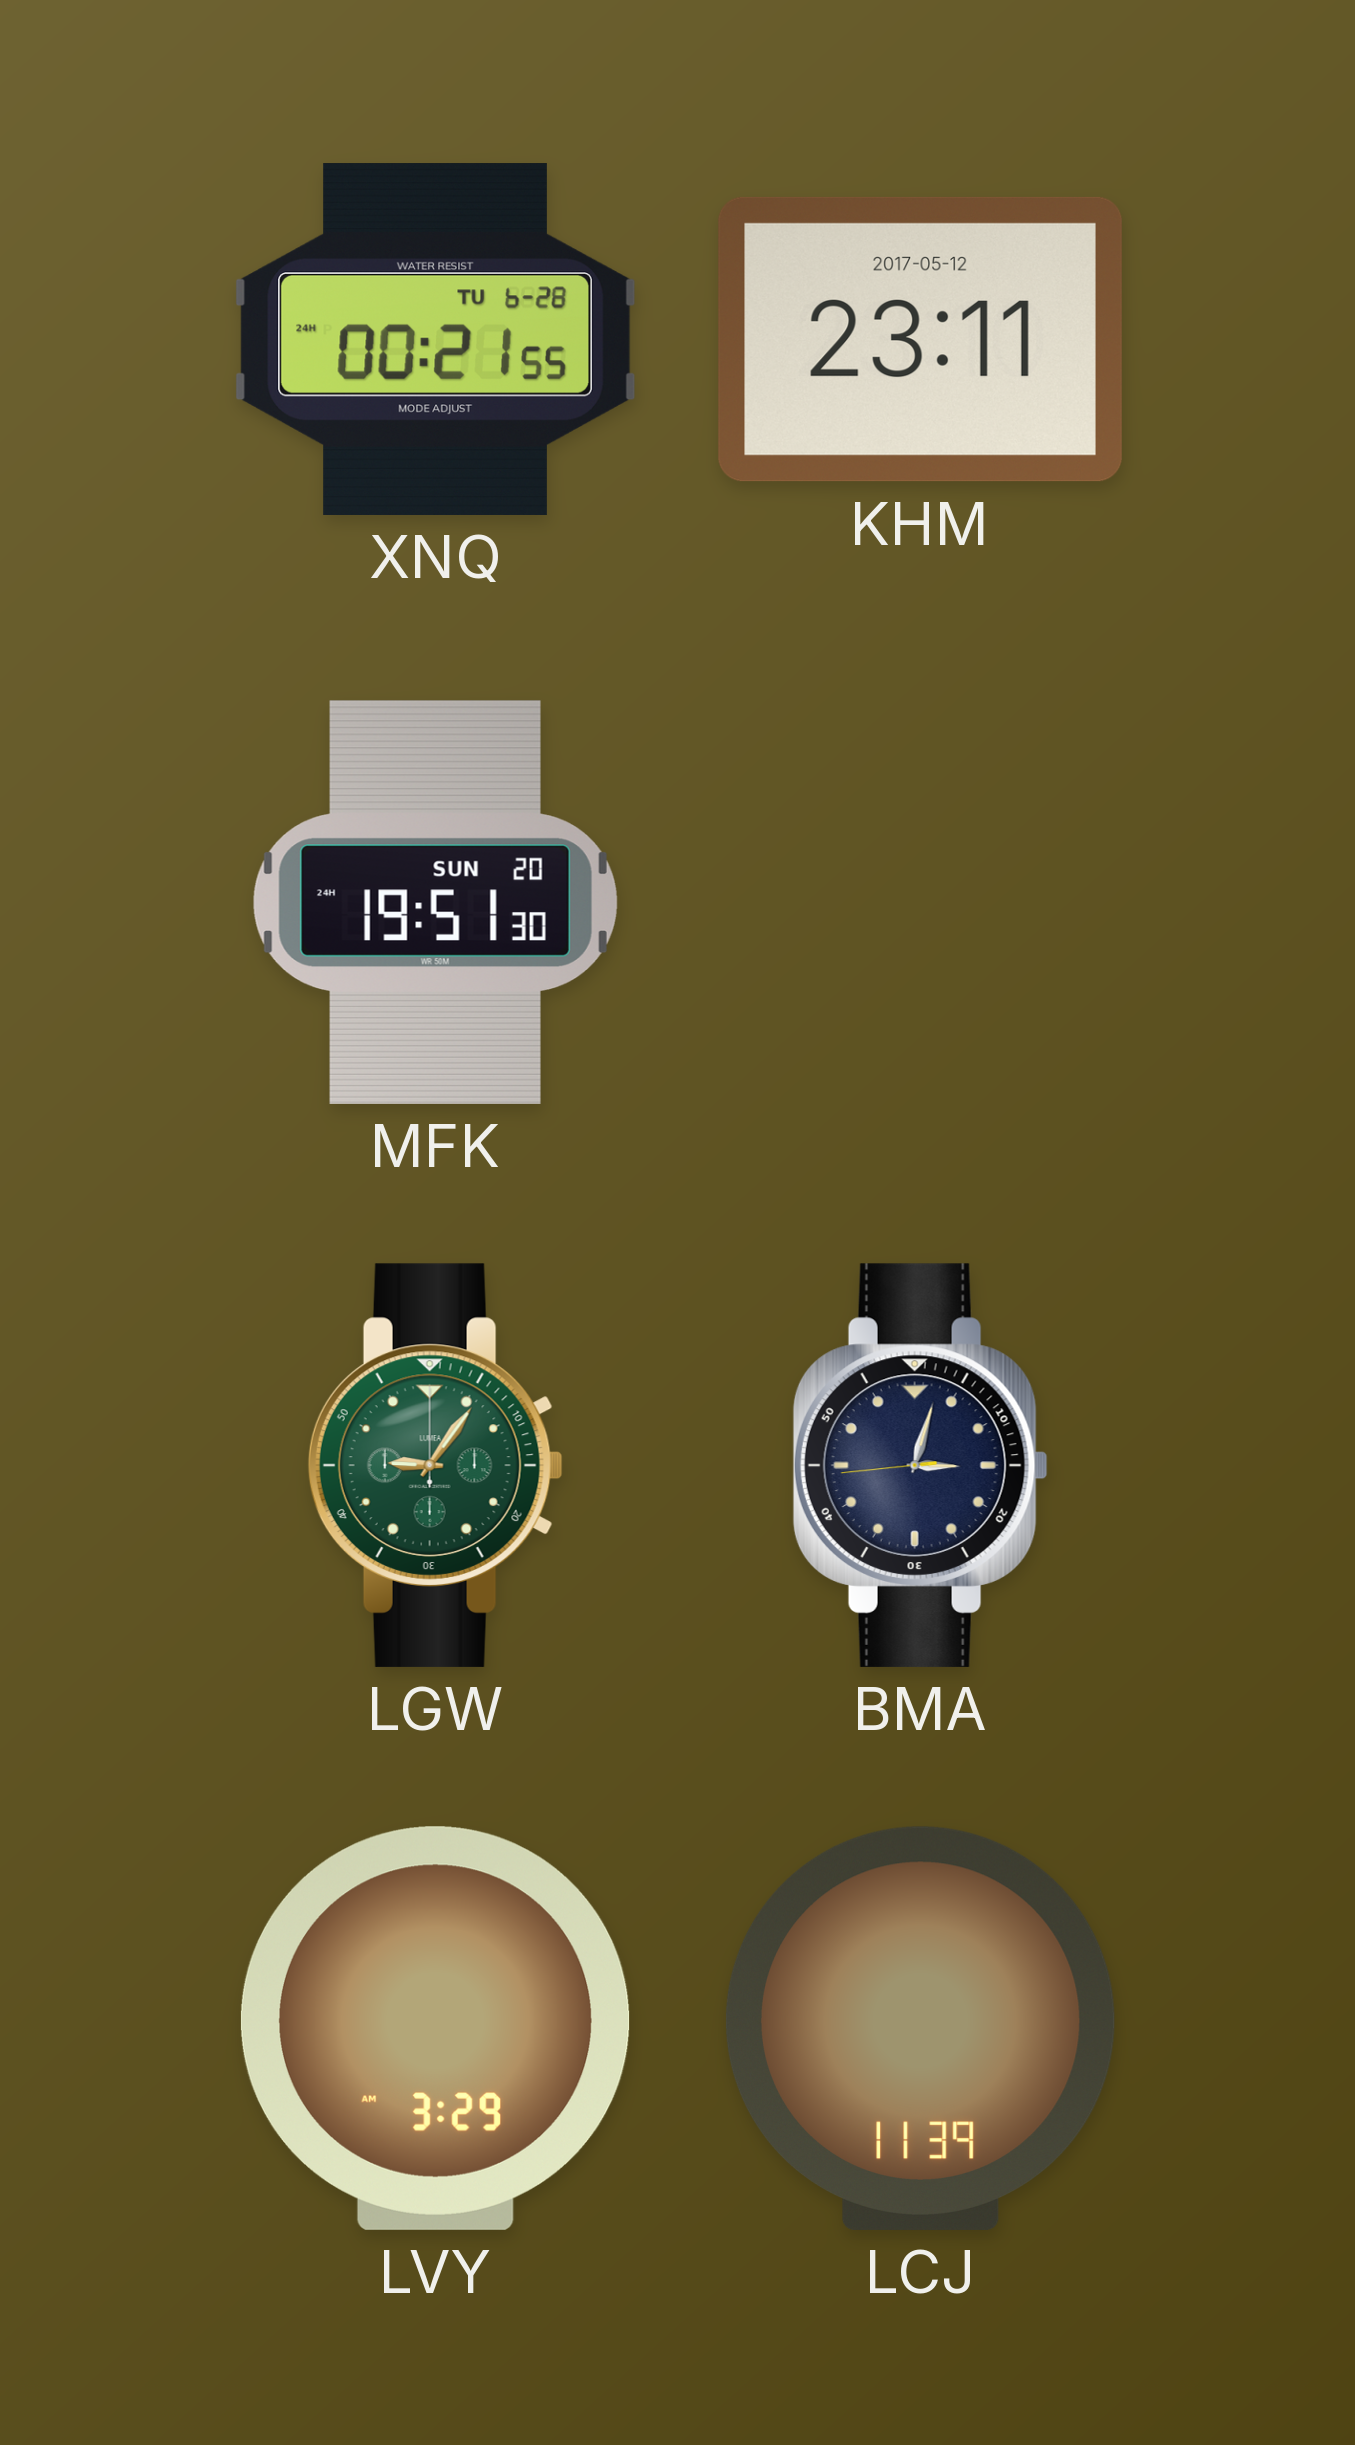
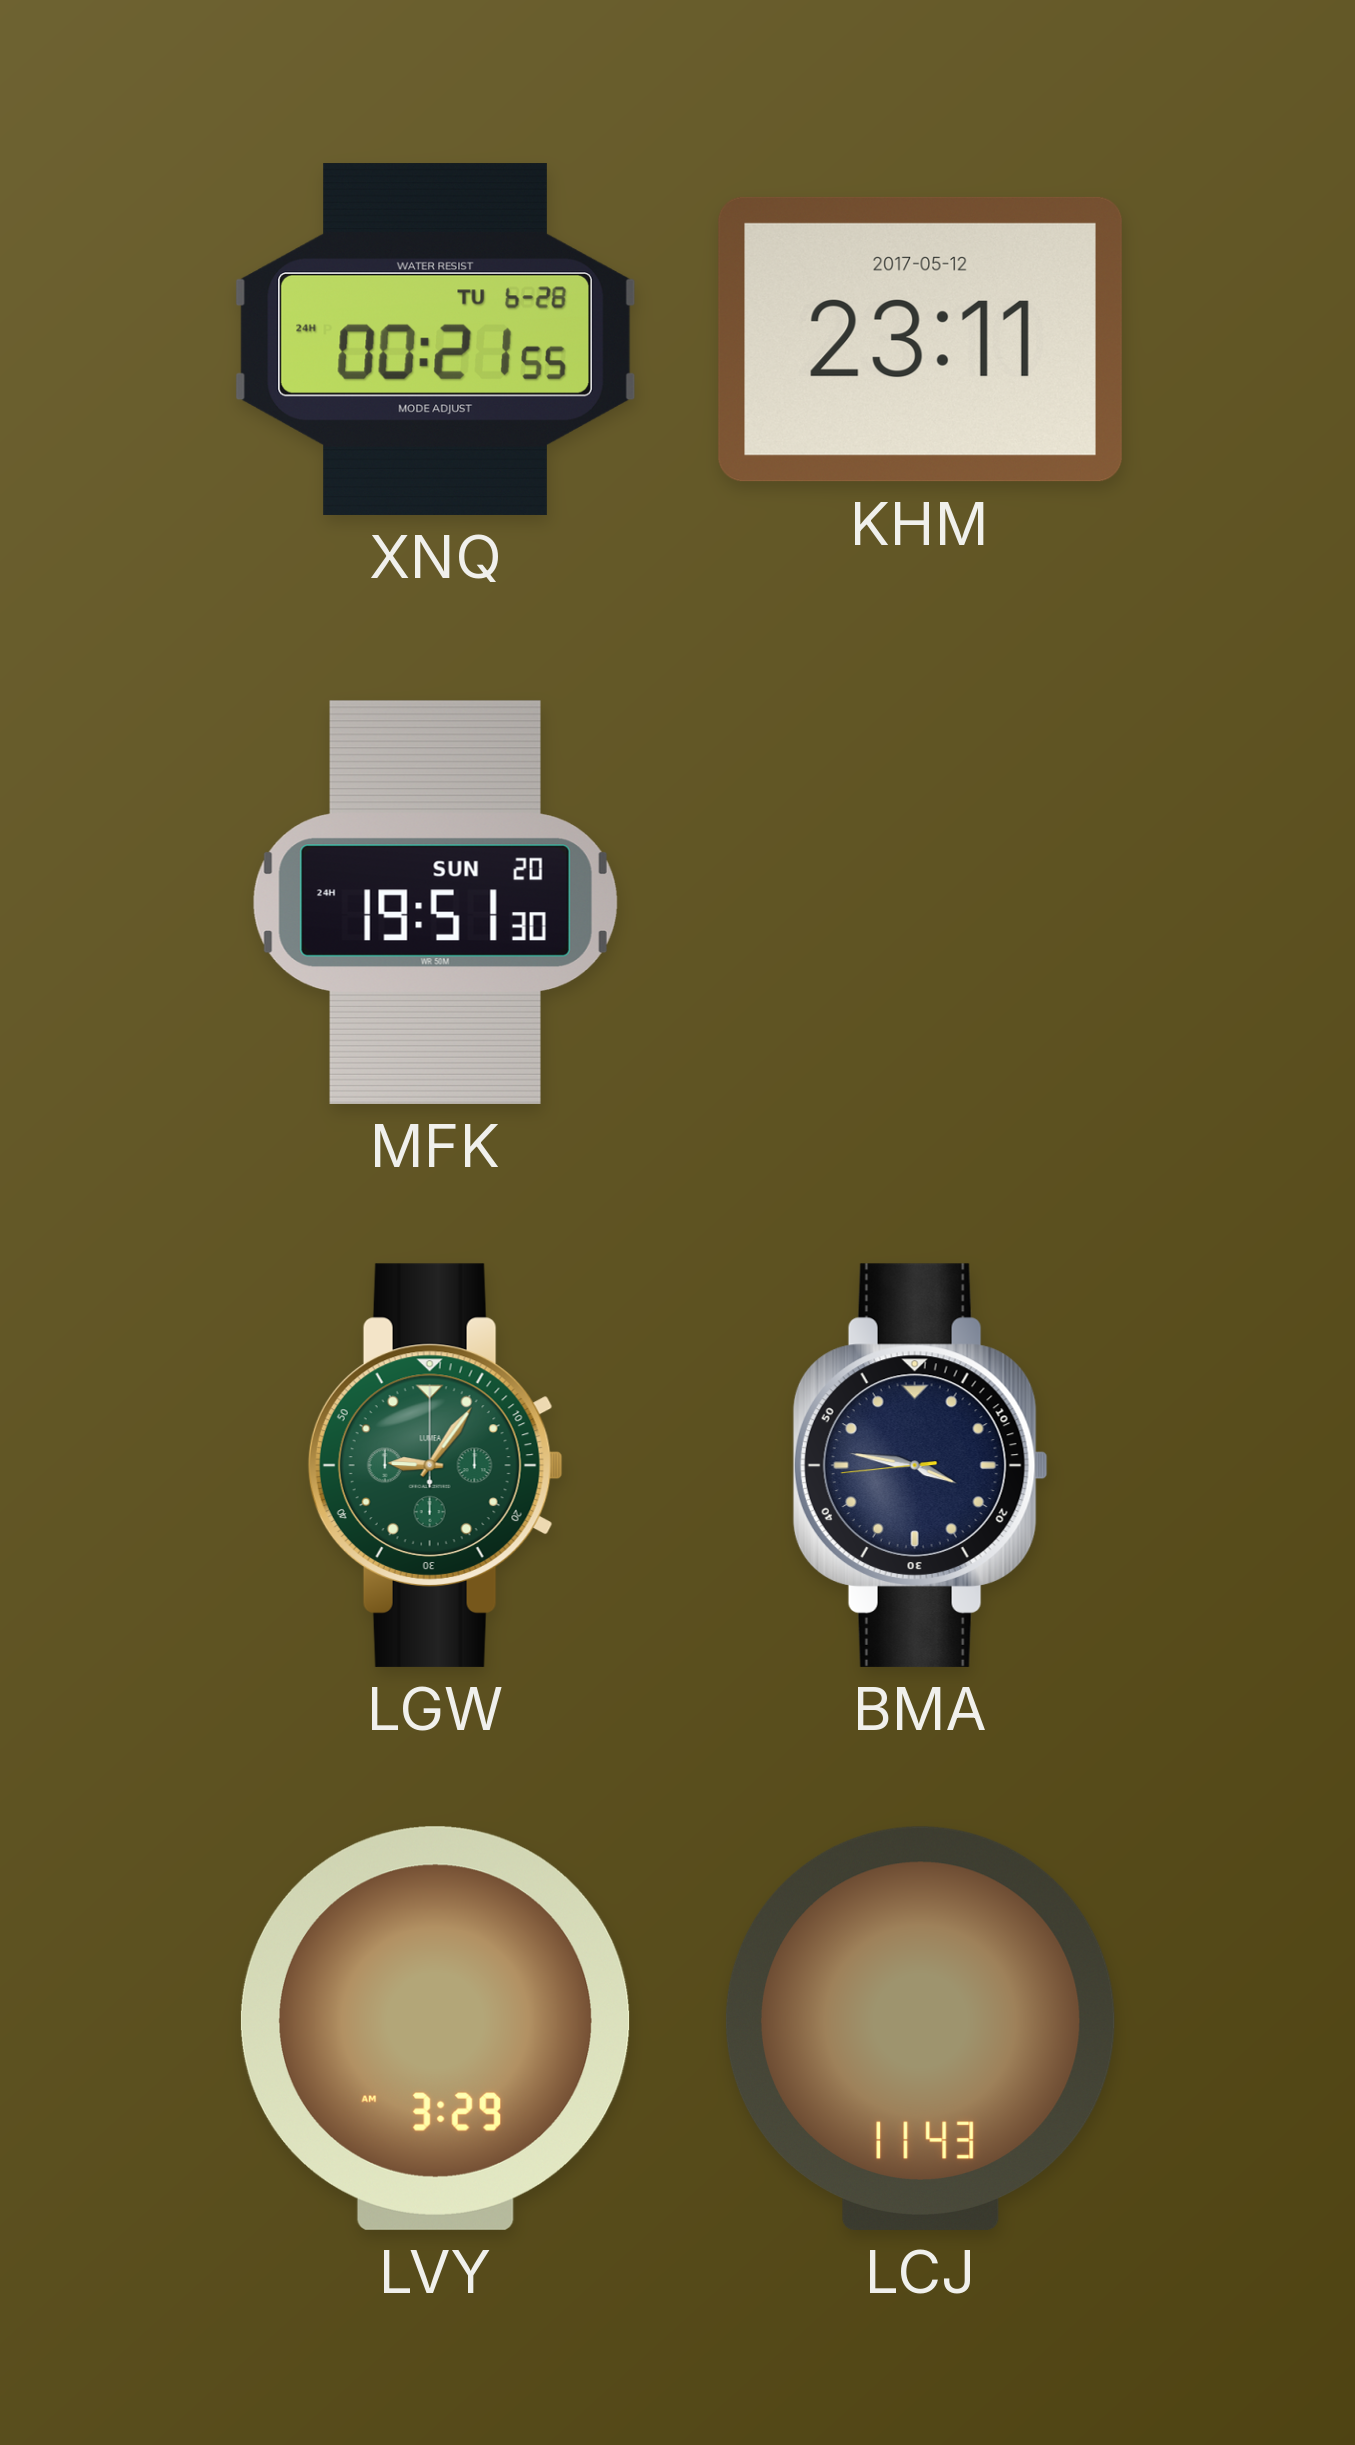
BMA: 3:02 -> 3:46 (920, 1465)
LCJ: 11:39 -> 11:43 (920, 2028)
